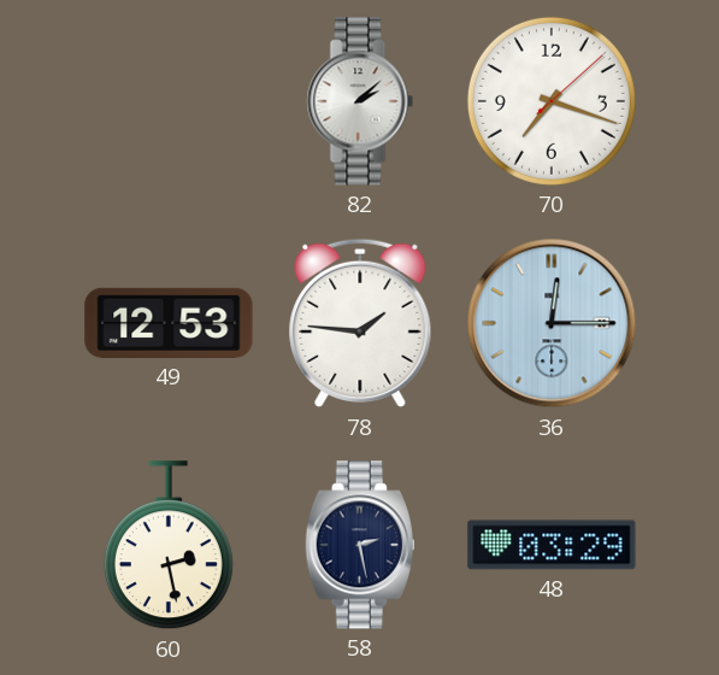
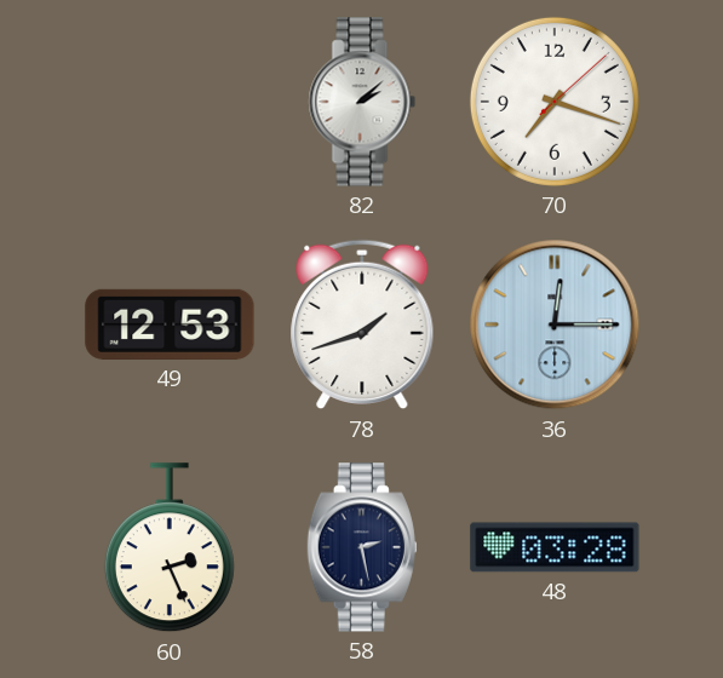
78: 1:46 -> 1:42 (362, 324)
60: 2:28 -> 2:26 (170, 548)
48: 03:29 -> 03:28 (555, 547)
